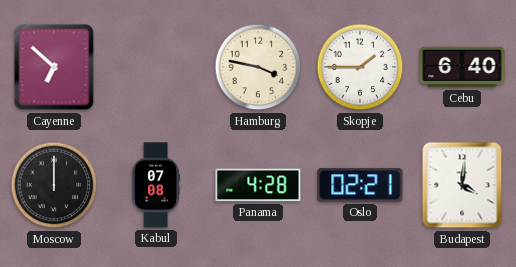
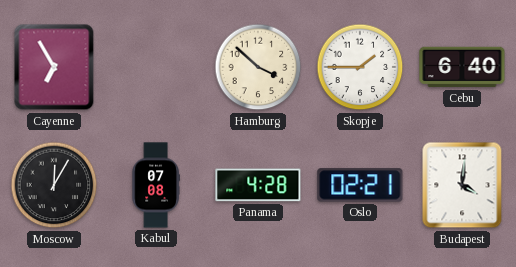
Cayenne: 6:52 -> 6:55 (54, 67)
Hamburg: 3:47 -> 3:52 (258, 67)
Moscow: 12:00 -> 12:05 (54, 185)
